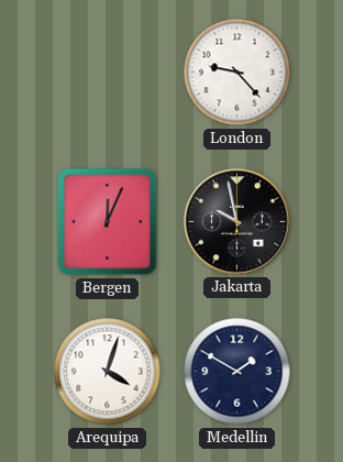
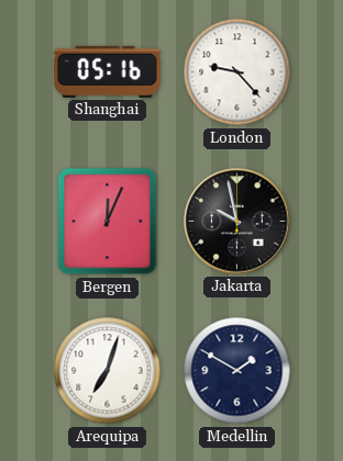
Shanghai: none -> 05:16 (108, 71)
Arequipa: 4:03 -> 7:03 (108, 371)
